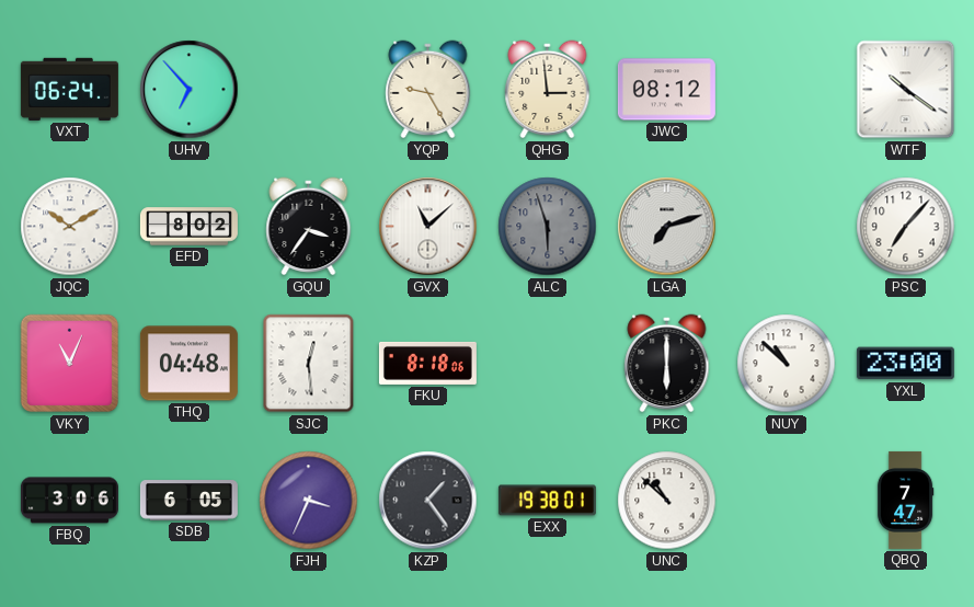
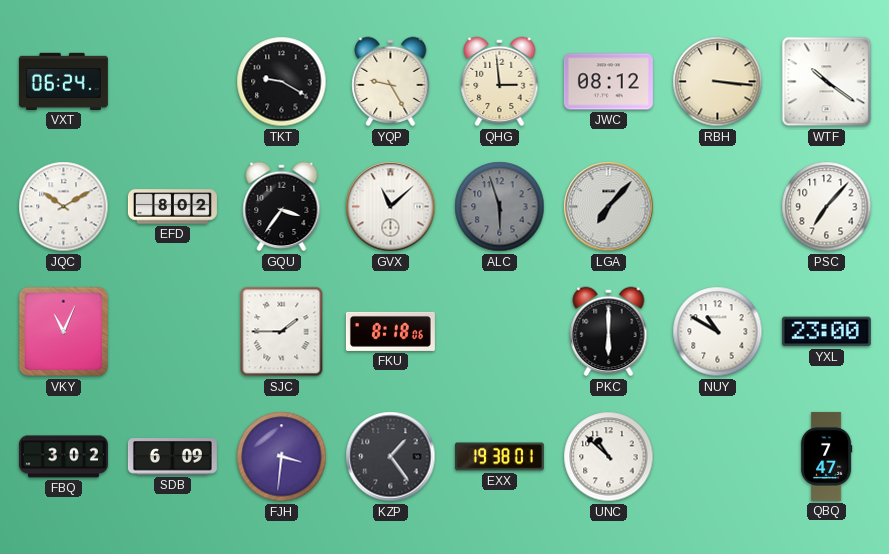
UHV: 6:53 -> none (190, 90)
TKT: none -> 9:20 (282, 82)
RBH: none -> 3:16 (718, 82)
LGA: 7:12 -> 7:07 (609, 207)
THQ: 04:48 -> none (188, 364)
SJC: 12:29 -> 1:45 (282, 332)
NUY: 10:52 -> 10:50 (718, 332)
FBQ: 3:06 -> 3:02 (63, 457)
SDB: 6:05 -> 6:09 (172, 457)
FJH: 3:34 -> 3:31 (282, 457)
